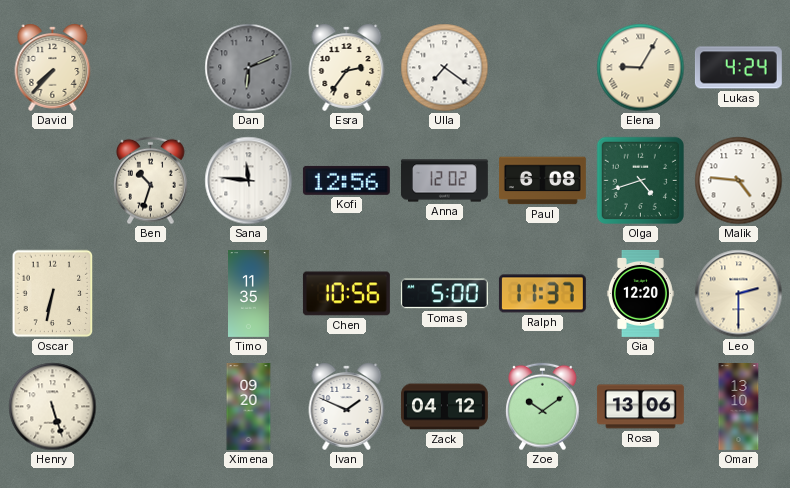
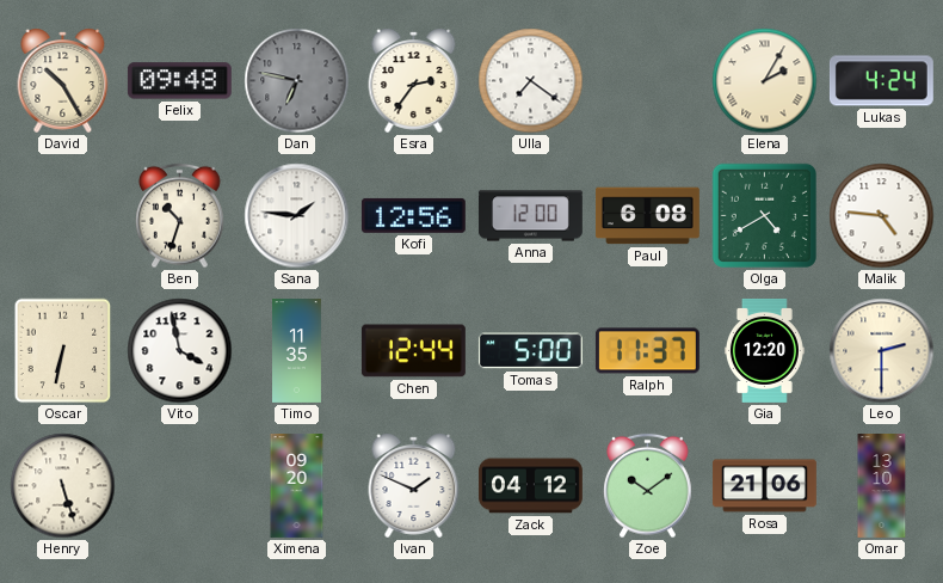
David: 7:37 -> 10:25 (63, 80)
Felix: none -> 09:48 (179, 81)
Dan: 6:11 -> 6:47 (297, 81)
Elena: 9:05 -> 2:05 (765, 81)
Sana: 11:46 -> 1:46 (297, 216)
Anna: 12:02 -> 12:00 (530, 216)
Olga: 4:42 -> 4:40 (764, 215)
Vito: none -> 3:58 (180, 351)
Chen: 10:56 -> 12:44 (413, 351)
Rosa: 13:06 -> 21:06 (764, 486)
